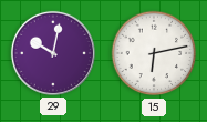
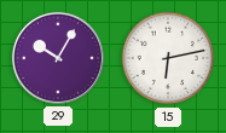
29: 10:02 -> 10:05 (58, 58)
